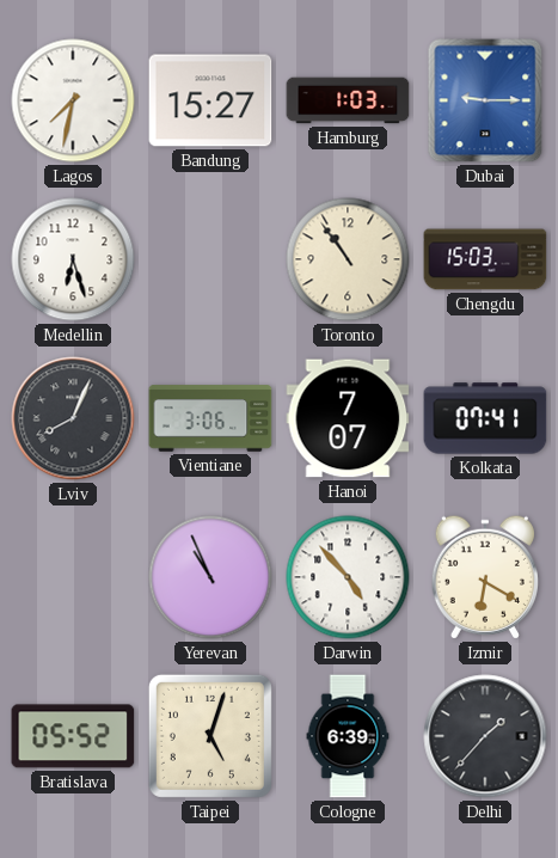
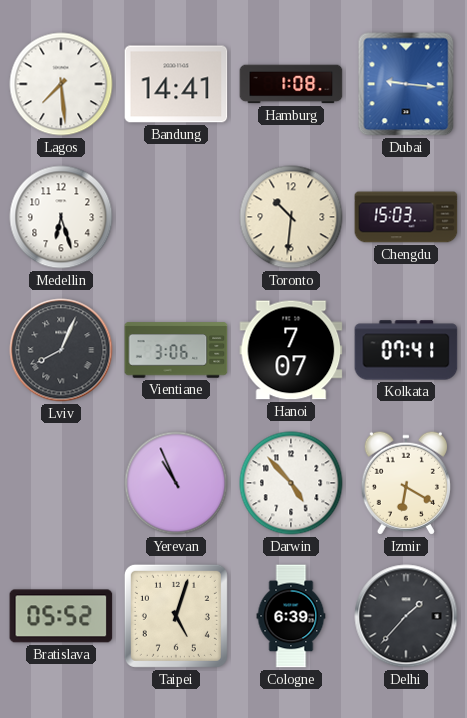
Lagos: 7:32 -> 7:29 (61, 84)
Bandung: 15:27 -> 14:41 (176, 84)
Hamburg: 1:03 -> 1:08 (291, 84)
Dubai: 9:15 -> 9:16 (406, 84)
Toronto: 10:54 -> 10:31 (291, 217)
